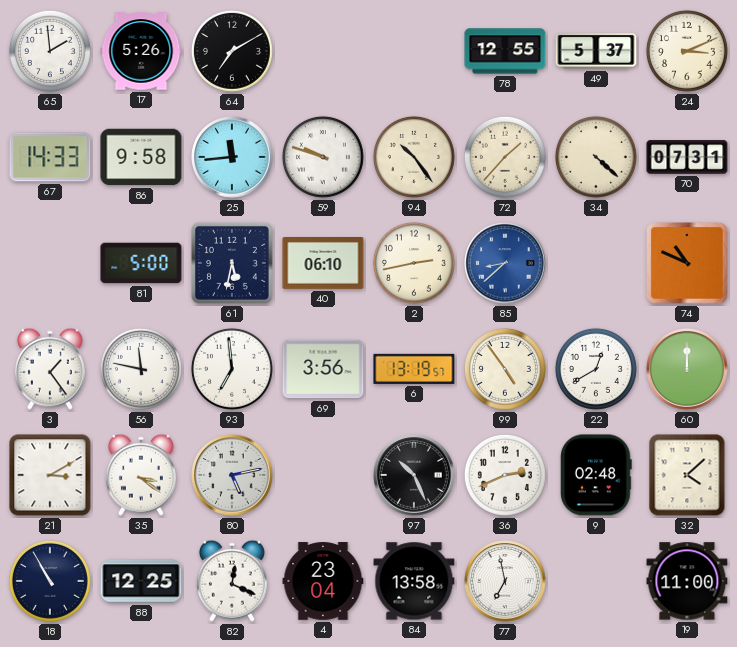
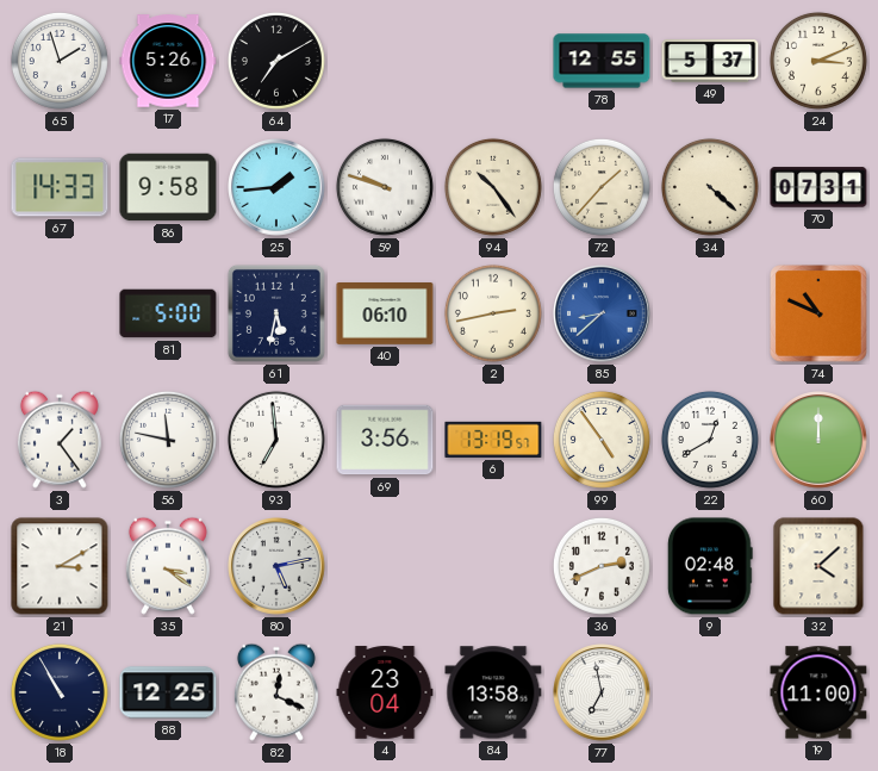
65: 1:59 -> 1:57 (60, 61)
25: 11:44 -> 1:44 (276, 187)
97: 10:26 -> none (414, 475)
